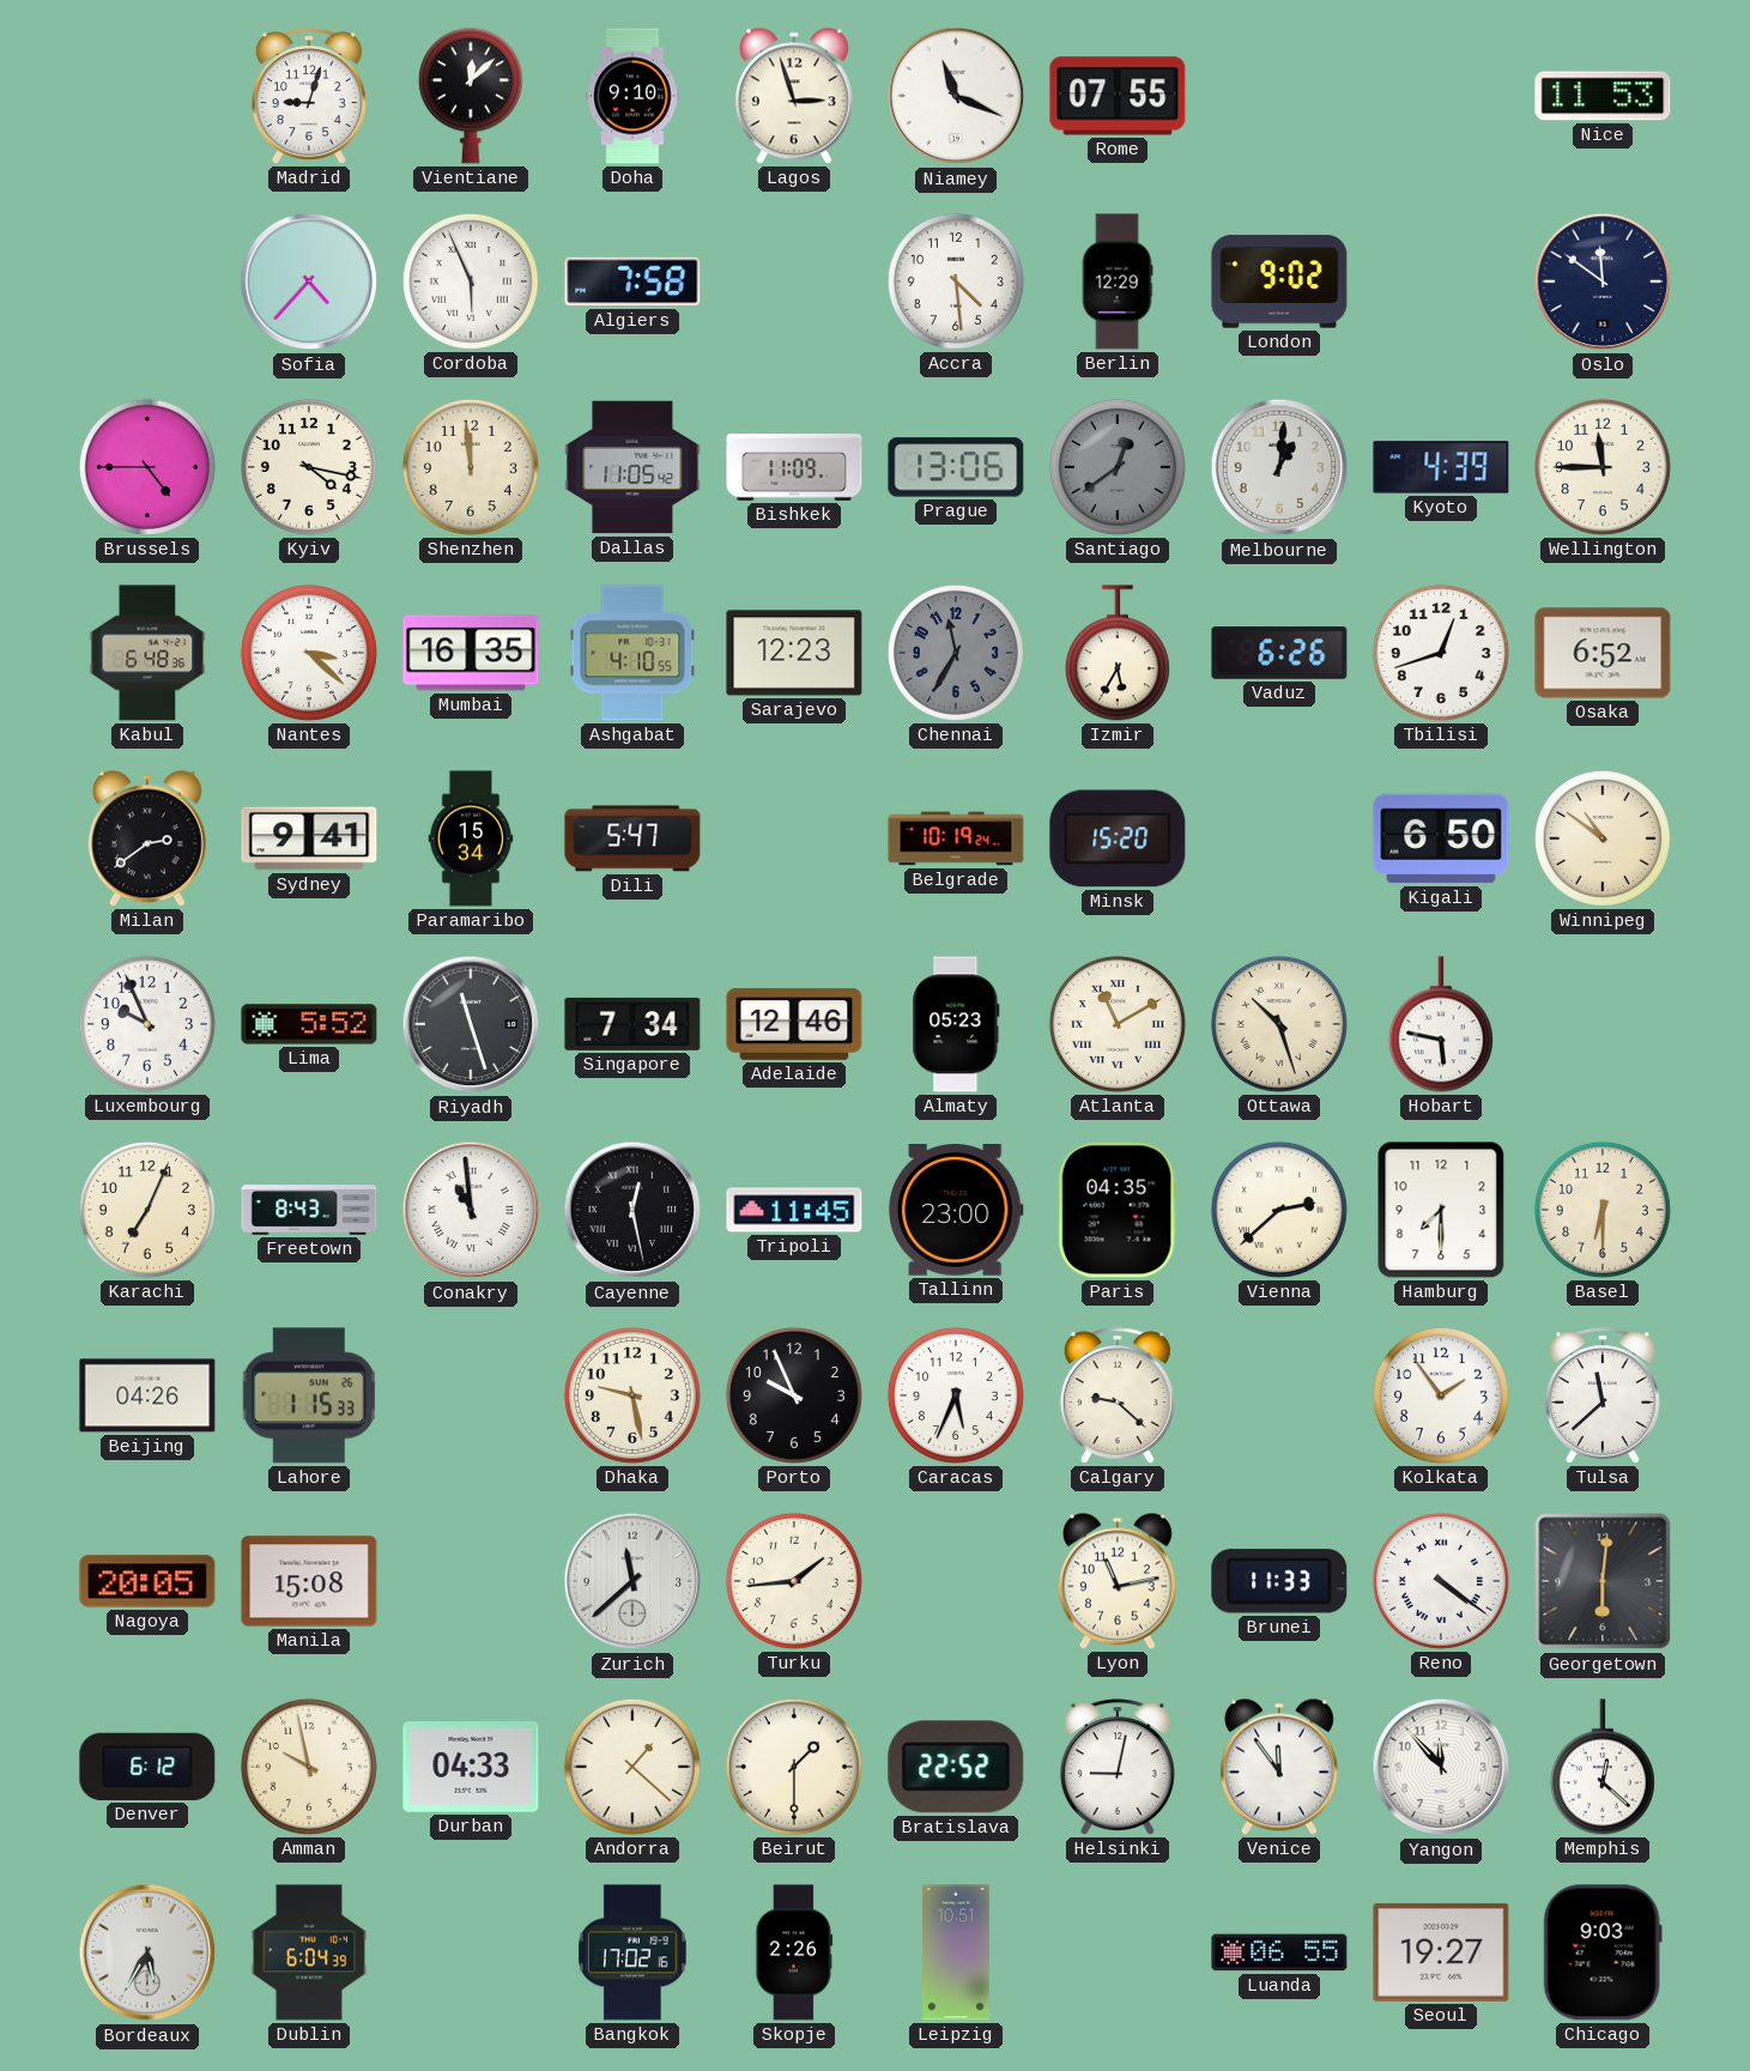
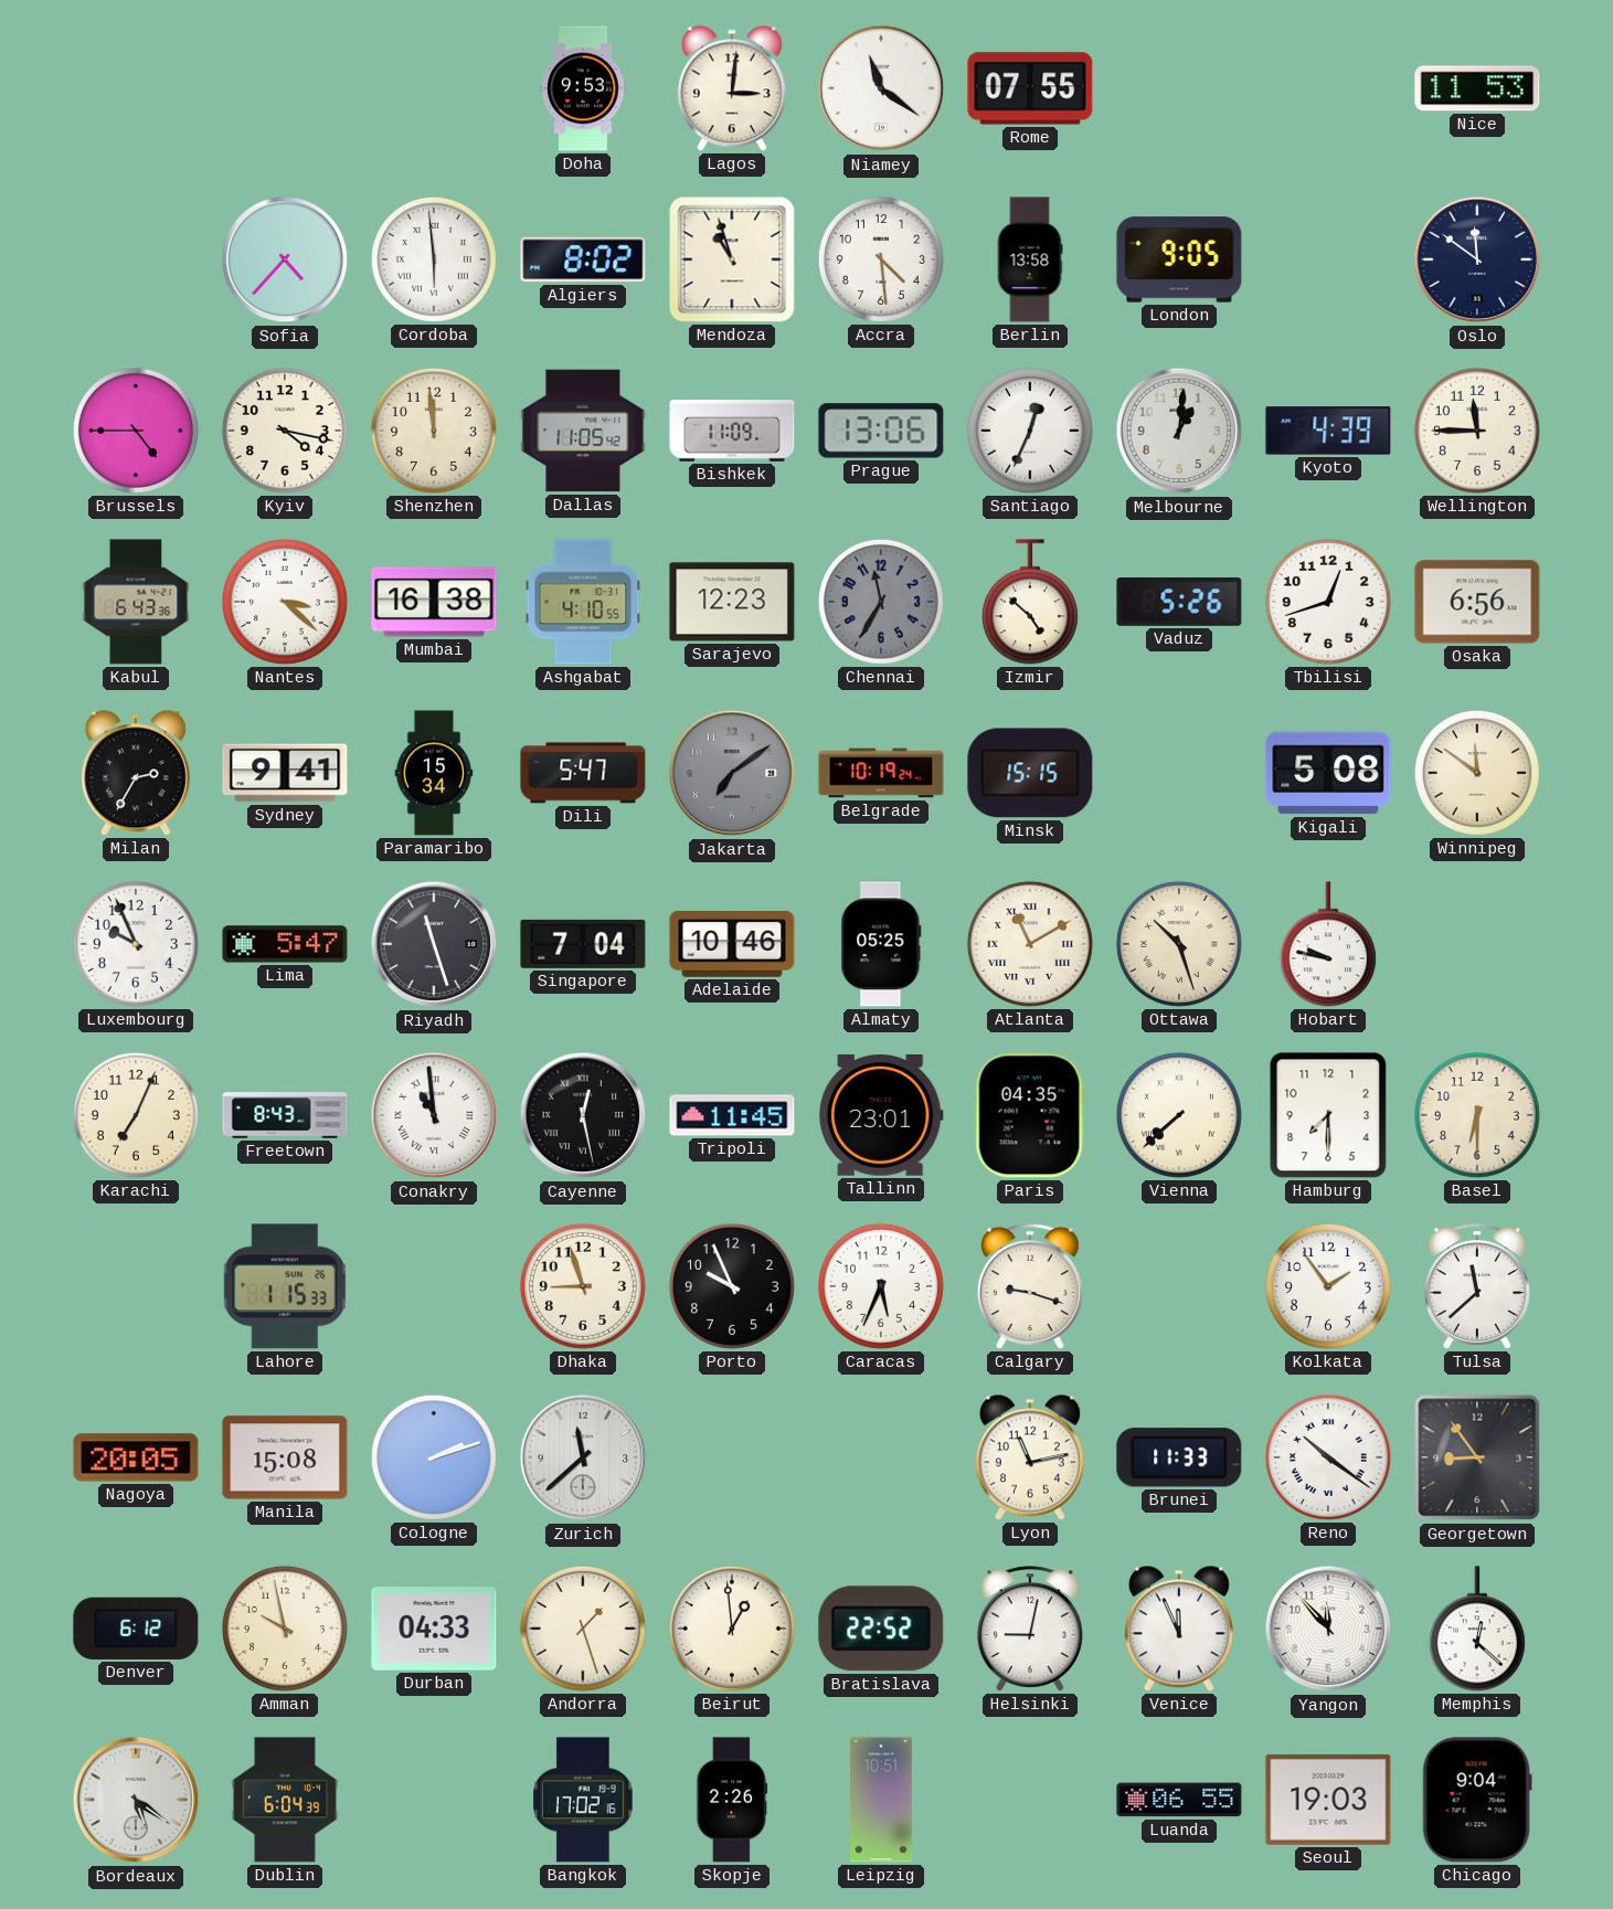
Madrid: 9:03 -> none (309, 96)
Vientiane: 12:08 -> none (471, 96)
Doha: 9:10 -> 9:53 (583, 88)
Lagos: 2:57 -> 3:01 (732, 88)
Niamey: 11:19 -> 11:21 (881, 88)
Cordoba: 5:56 -> 5:59 (434, 259)
Algiers: 7:58 -> 8:02 (583, 259)
Mendoza: none -> 10:57 (732, 259)
Berlin: 12:29 -> 13:58 (1030, 259)
London: 9:02 -> 9:05 (1179, 259)
Santiago: 12:39 -> 12:34 (1030, 431)
Santiago dial: grey -> white (1030, 431)
Kabul: 6:48 -> 6:43 (136, 602)
Mumbai: 16:35 -> 16:38 (434, 602)
Izmir: 5:35 -> 4:52 (1030, 602)
Vaduz: 6:26 -> 5:26 (1179, 603)
Osaka: 6:52 -> 6:56 (1477, 602)
Milan: 2:39 -> 2:35 (136, 773)
Jakarta: none -> 7:09 (732, 773)
Minsk: 15:20 -> 15:15 (1030, 773)
Kigali: 6:50 -> 5:08 (1328, 773)
Winnipeg: 10:51 -> 11:51 (1477, 773)
Lima: 5:52 -> 5:47 (285, 944)
Singapore: 7:34 -> 7:04 (583, 944)
Adelaide: 12:46 -> 10:46 (732, 944)
Almaty: 05:23 -> 05:25 (881, 944)
Hobart: 5:47 -> 9:47 (1328, 944)
Tallinn: 23:00 -> 23:01 (881, 1115)
Vienna: 2:38 -> 7:38 (1179, 1115)
Beijing: 04:26 -> none (147, 1395)
Dhaka: 9:28 -> 8:57 (583, 1286)
Calgary: 9:22 -> 9:18 (1030, 1286)
Cologne: none -> 2:12 (434, 1457)
Turku: 1:44 -> none (794, 1581)
Reno: 4:21 -> 10:21 (1328, 1457)
Georgetown: 6:01 -> 8:54 (1477, 1457)
Andorra: 1:22 -> 1:27 (583, 1629)
Beirut: 1:30 -> 12:59 (732, 1629)
Venice: 11:54 -> 11:56 (1179, 1629)
Bordeaux: 5:35 -> 5:21 (136, 1800)
Seoul: 19:27 -> 19:03 (1328, 1800)
Chicago: 9:03 -> 9:04 (1477, 1800)
